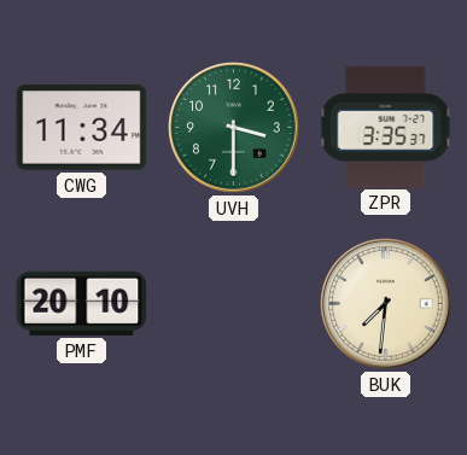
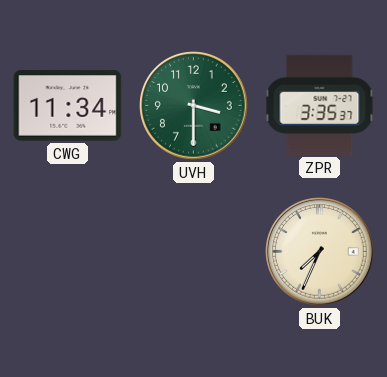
PMF: 20:10 -> none (82, 303)
BUK: 7:31 -> 7:34 (320, 252)
